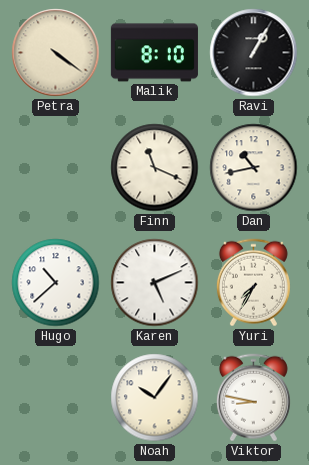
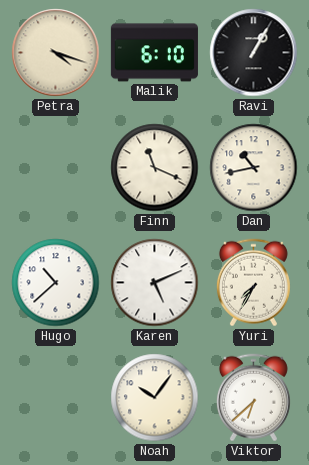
Petra: 4:21 -> 4:18 (56, 53)
Malik: 8:10 -> 6:10 (154, 53)
Viktor: 8:47 -> 6:38 (253, 398)
